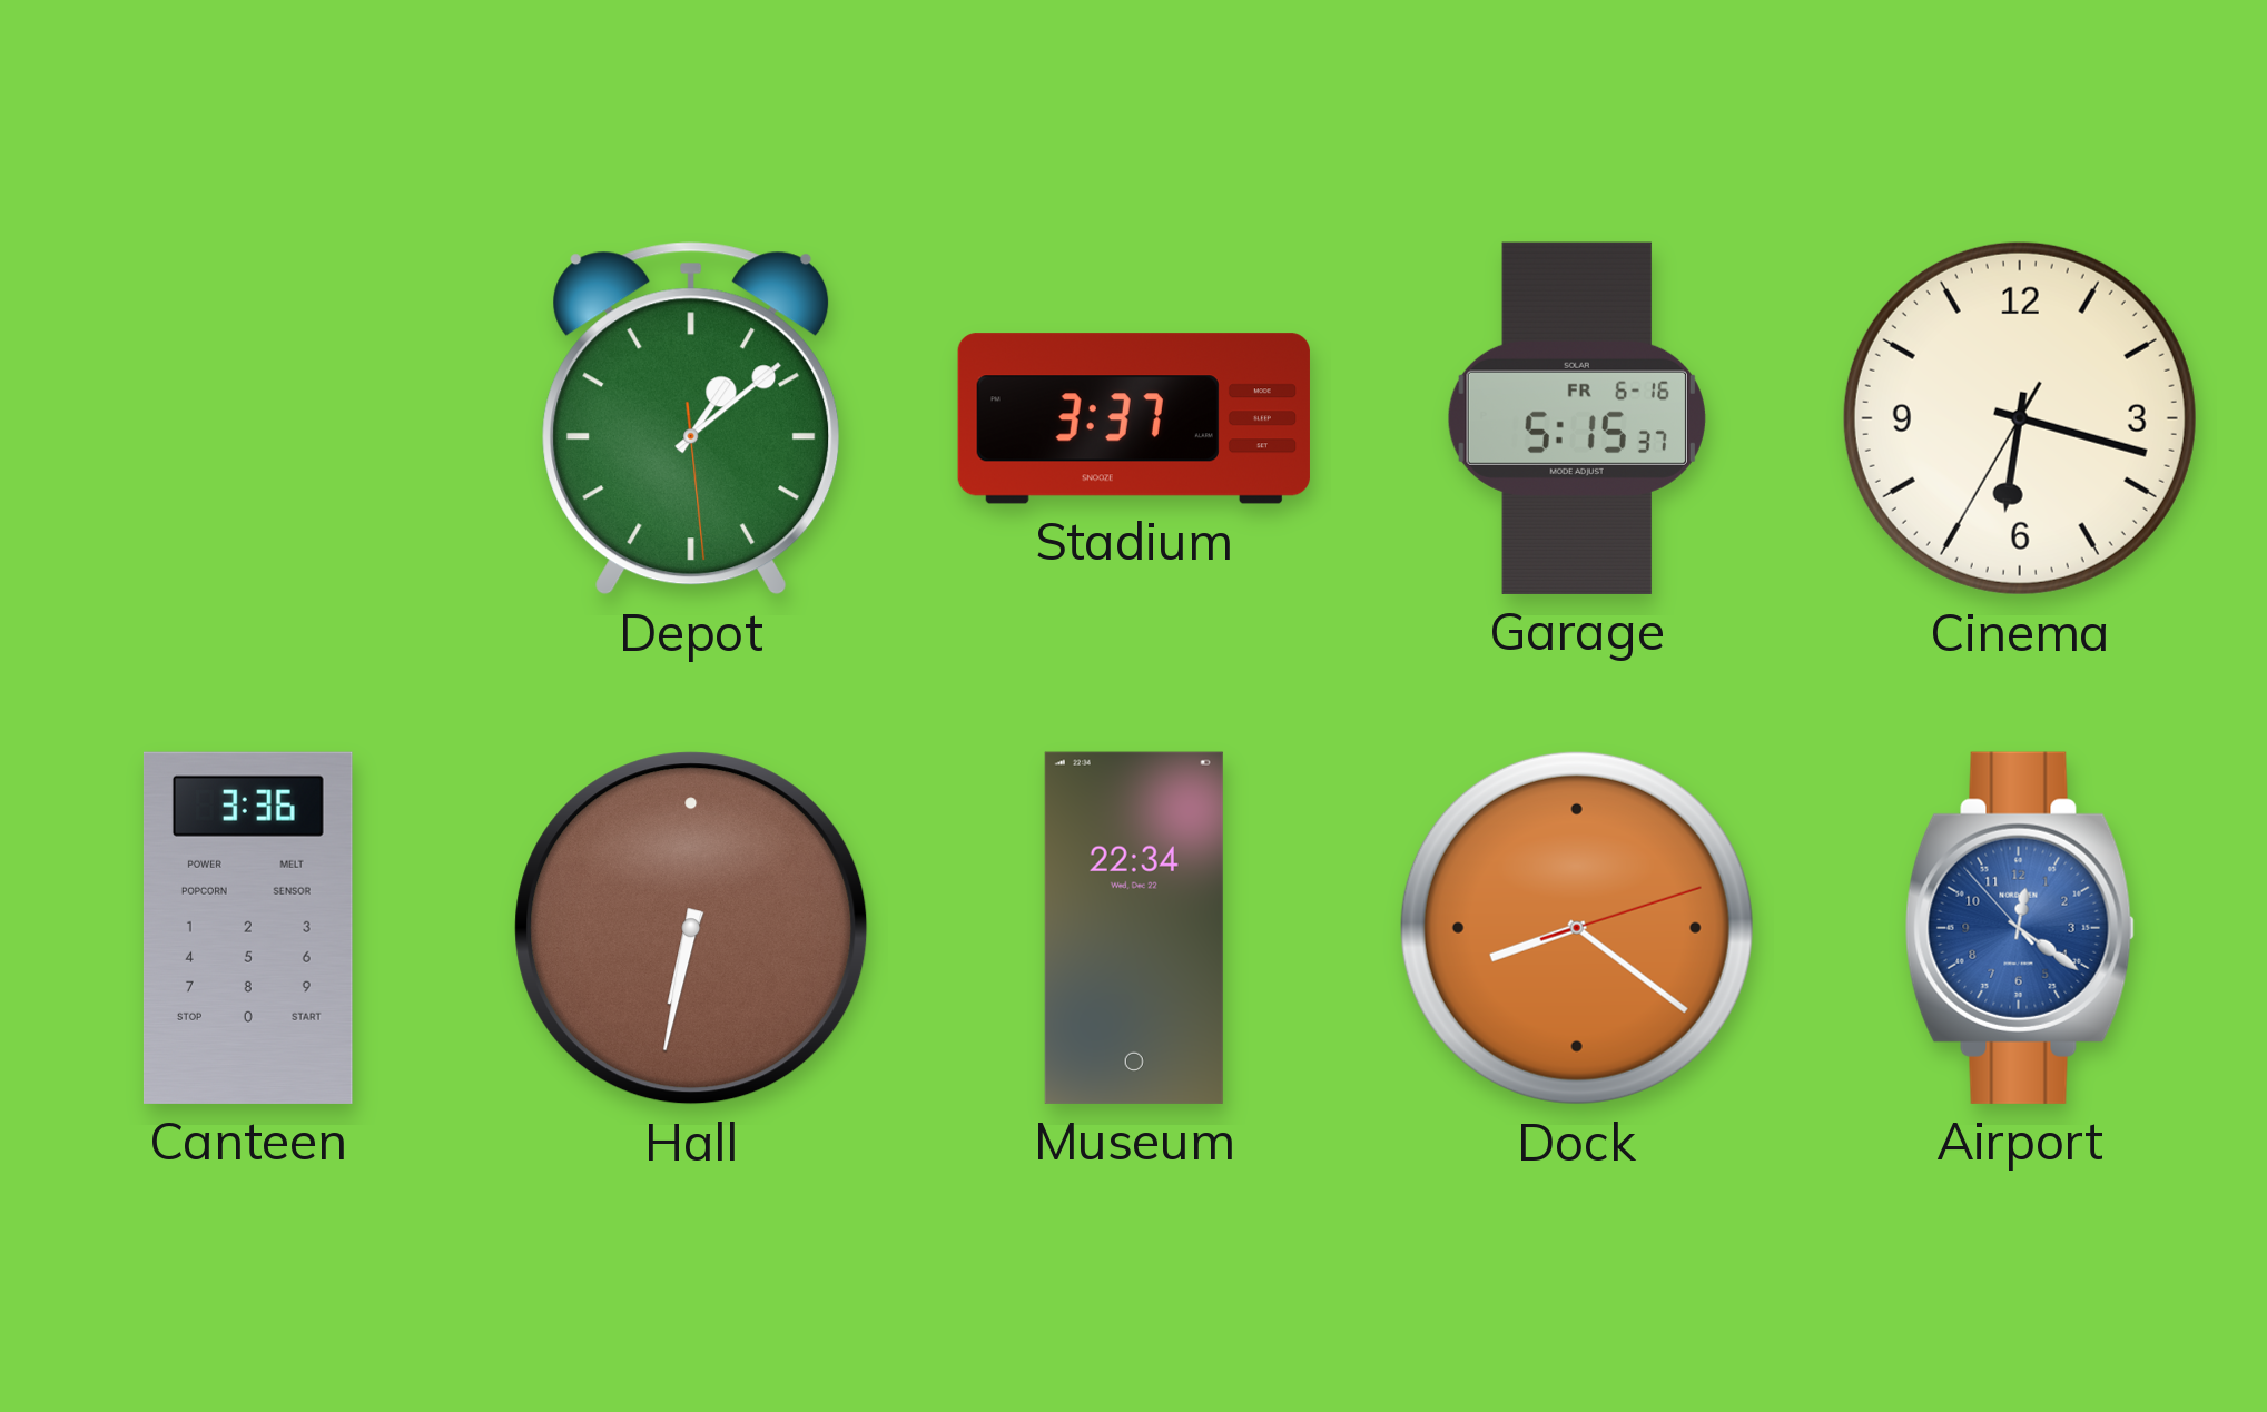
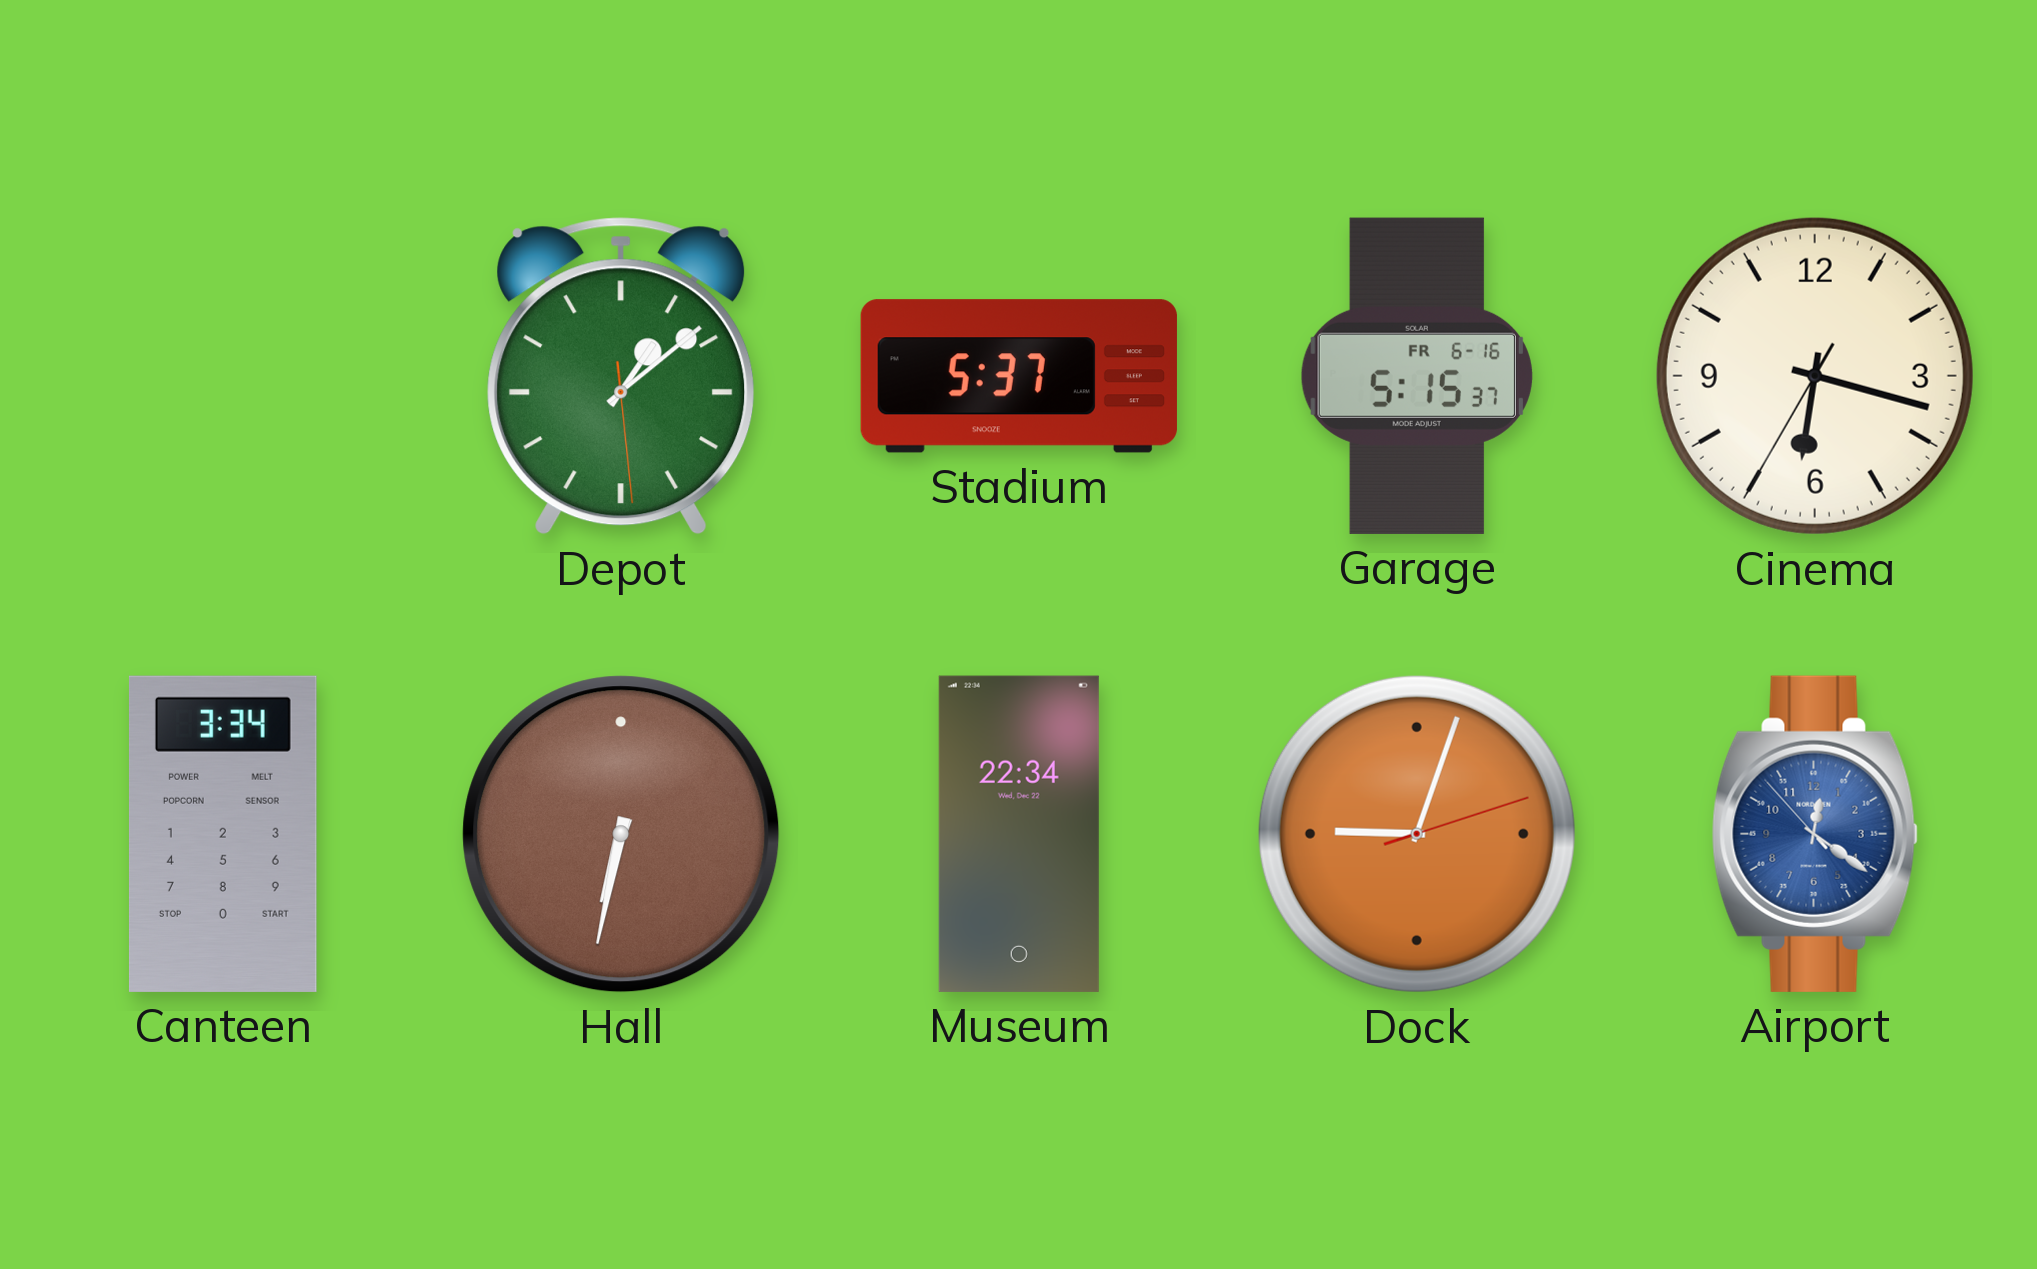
Stadium: 3:37 -> 5:37 (1019, 376)
Canteen: 3:36 -> 3:34 (223, 834)
Dock: 8:21 -> 9:03 (1417, 834)
